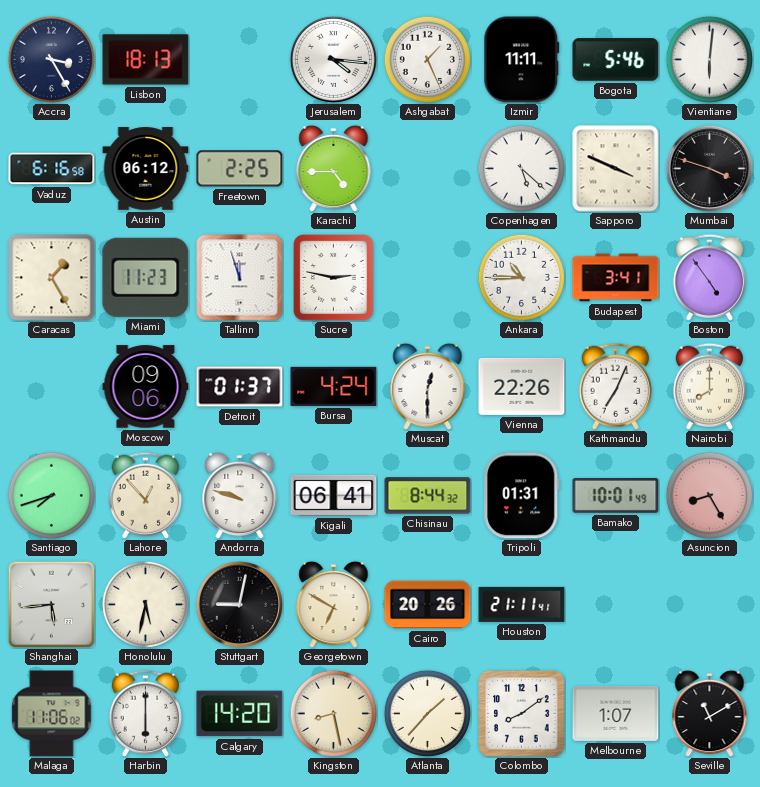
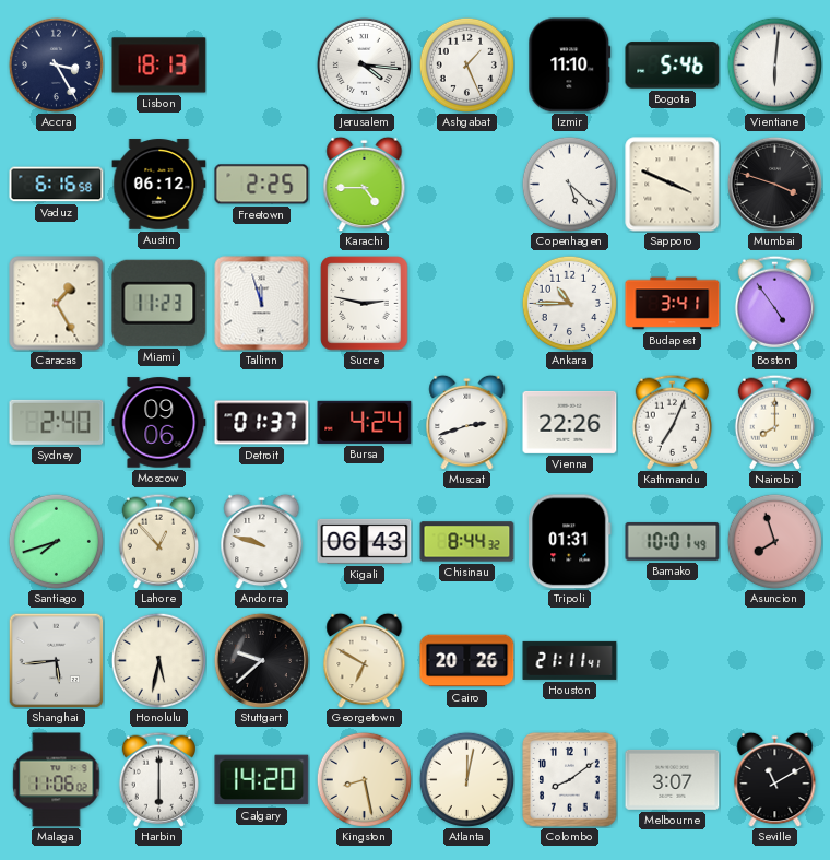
Izmir: 11:11 -> 11:10 (570, 66)
Sydney: none -> 2:40 (57, 422)
Muscat: 12:30 -> 2:42 (467, 422)
Kigali: 06:41 -> 06:43 (365, 541)
Asuncion: 8:25 -> 7:57 (774, 541)
Stuttgart: 9:02 -> 9:38 (261, 660)
Atlanta: 1:37 -> 12:02 (466, 779)
Melbourne: 1:07 -> 3:07 (673, 779)
